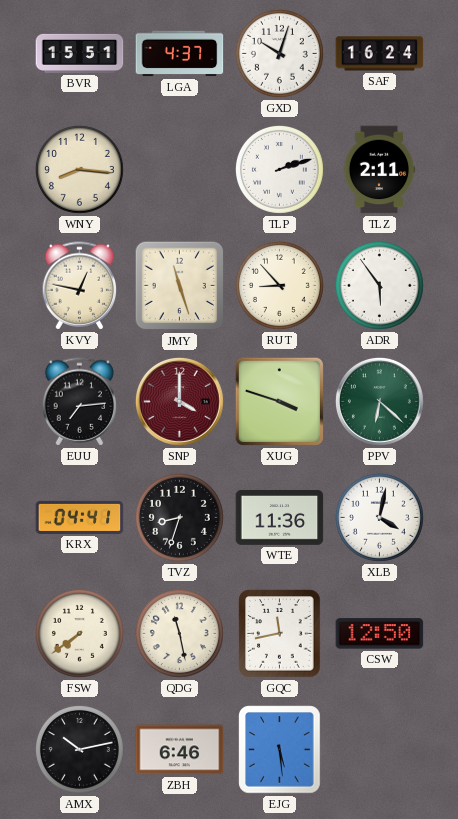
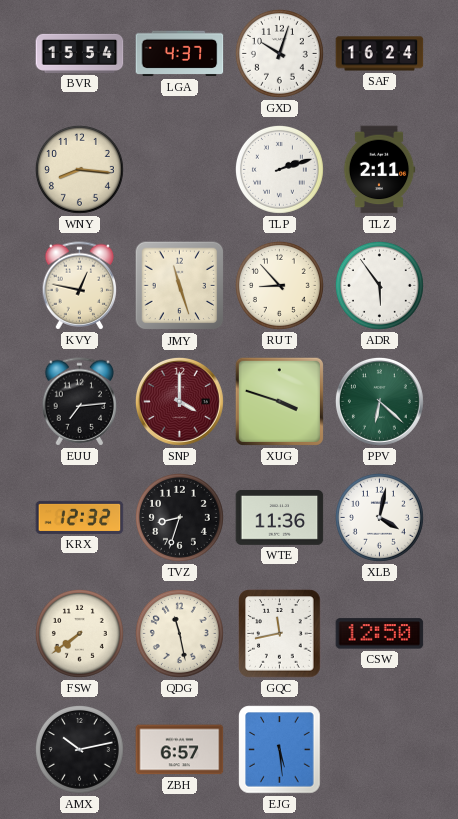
BVR: 15:51 -> 15:54 (80, 53)
KRX: 04:41 -> 12:32 (80, 517)
ZBH: 6:46 -> 6:57 (180, 750)
